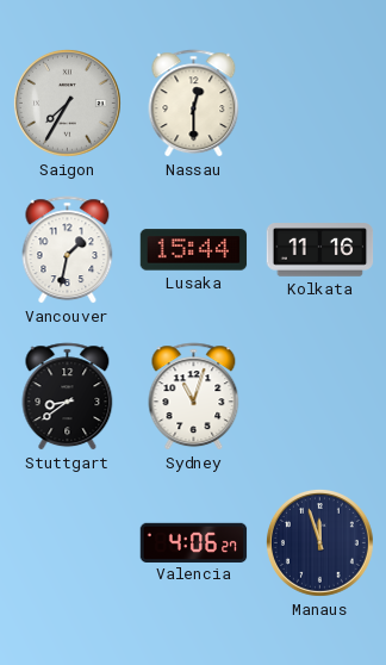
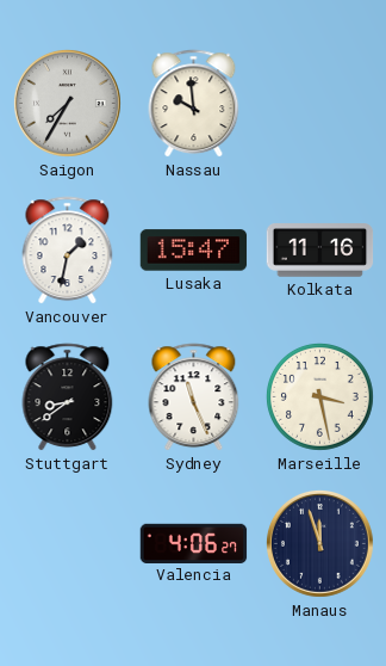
Nassau: 12:30 -> 9:59 (194, 104)
Lusaka: 15:44 -> 15:47 (194, 251)
Sydney: 11:03 -> 11:26 (194, 397)
Marseille: none -> 3:28 (319, 396)
